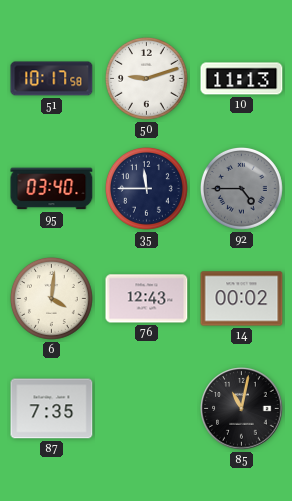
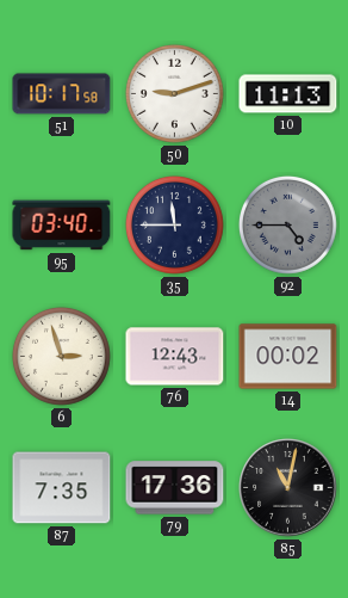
6: 4:01 -> 2:57 (61, 356)
79: none -> 17:36 (175, 488)
